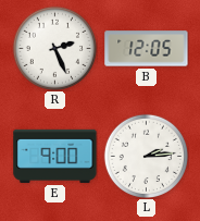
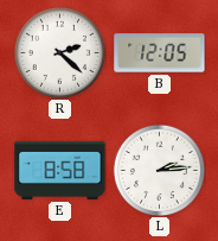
R: 2:26 -> 2:22 (59, 52)
E: 9:00 -> 8:58 (60, 170)
